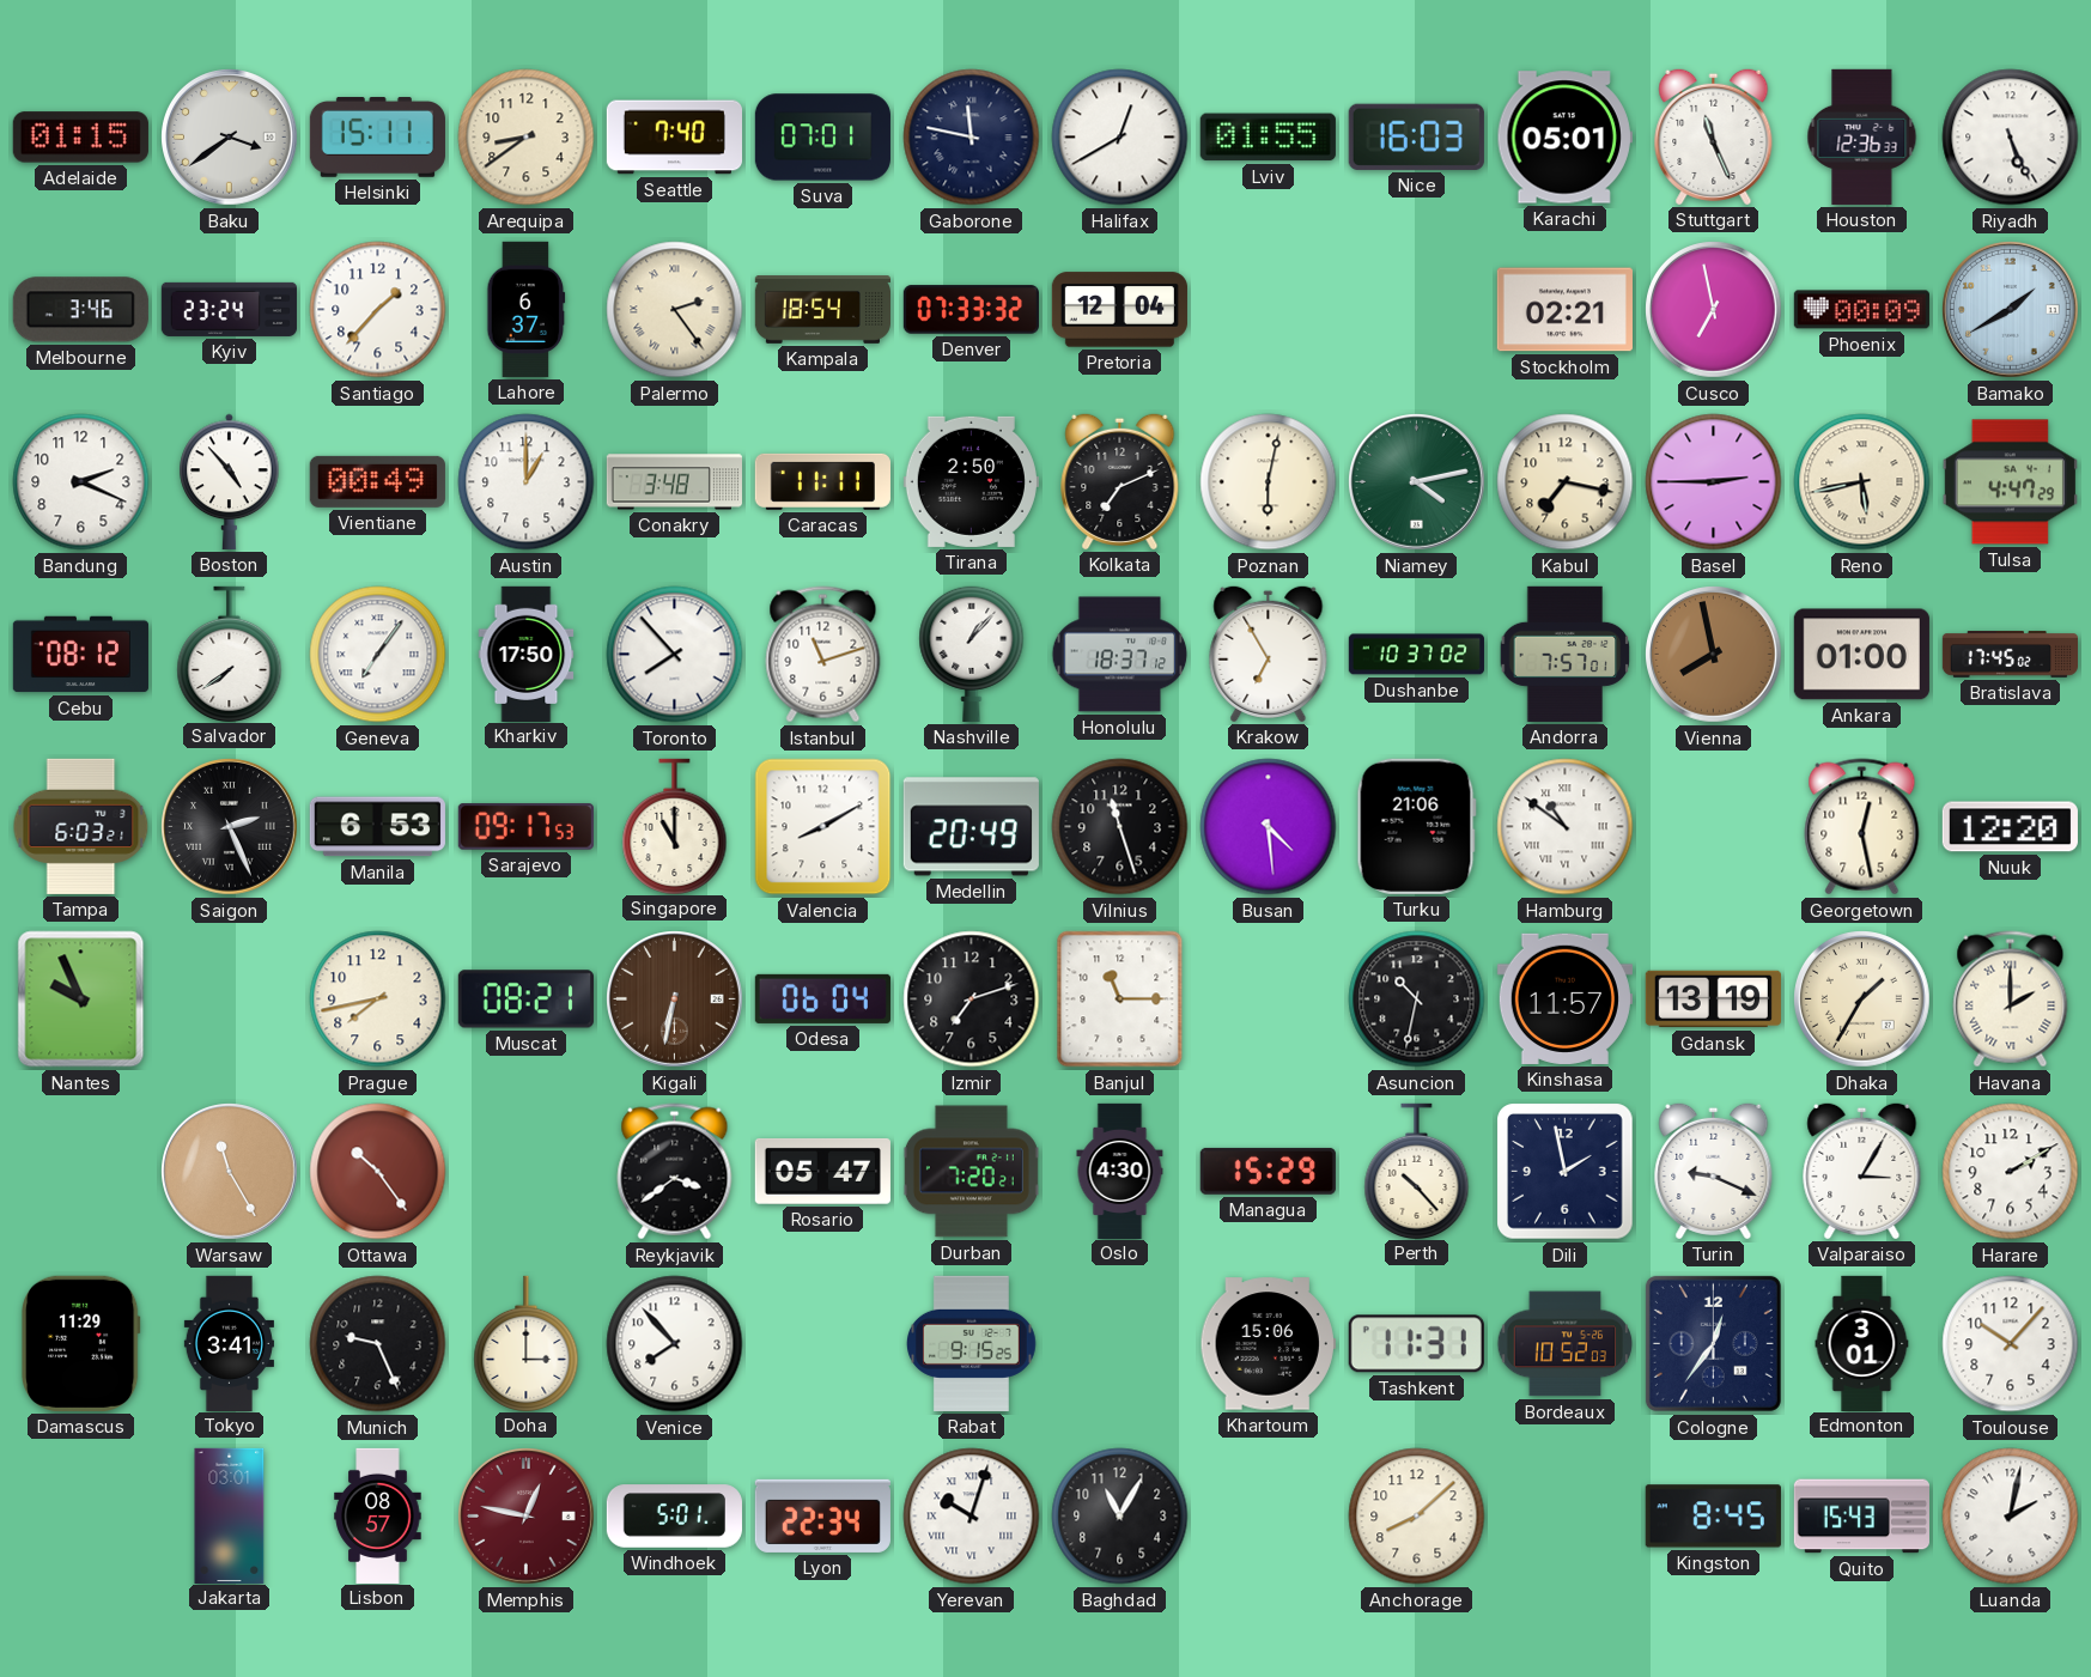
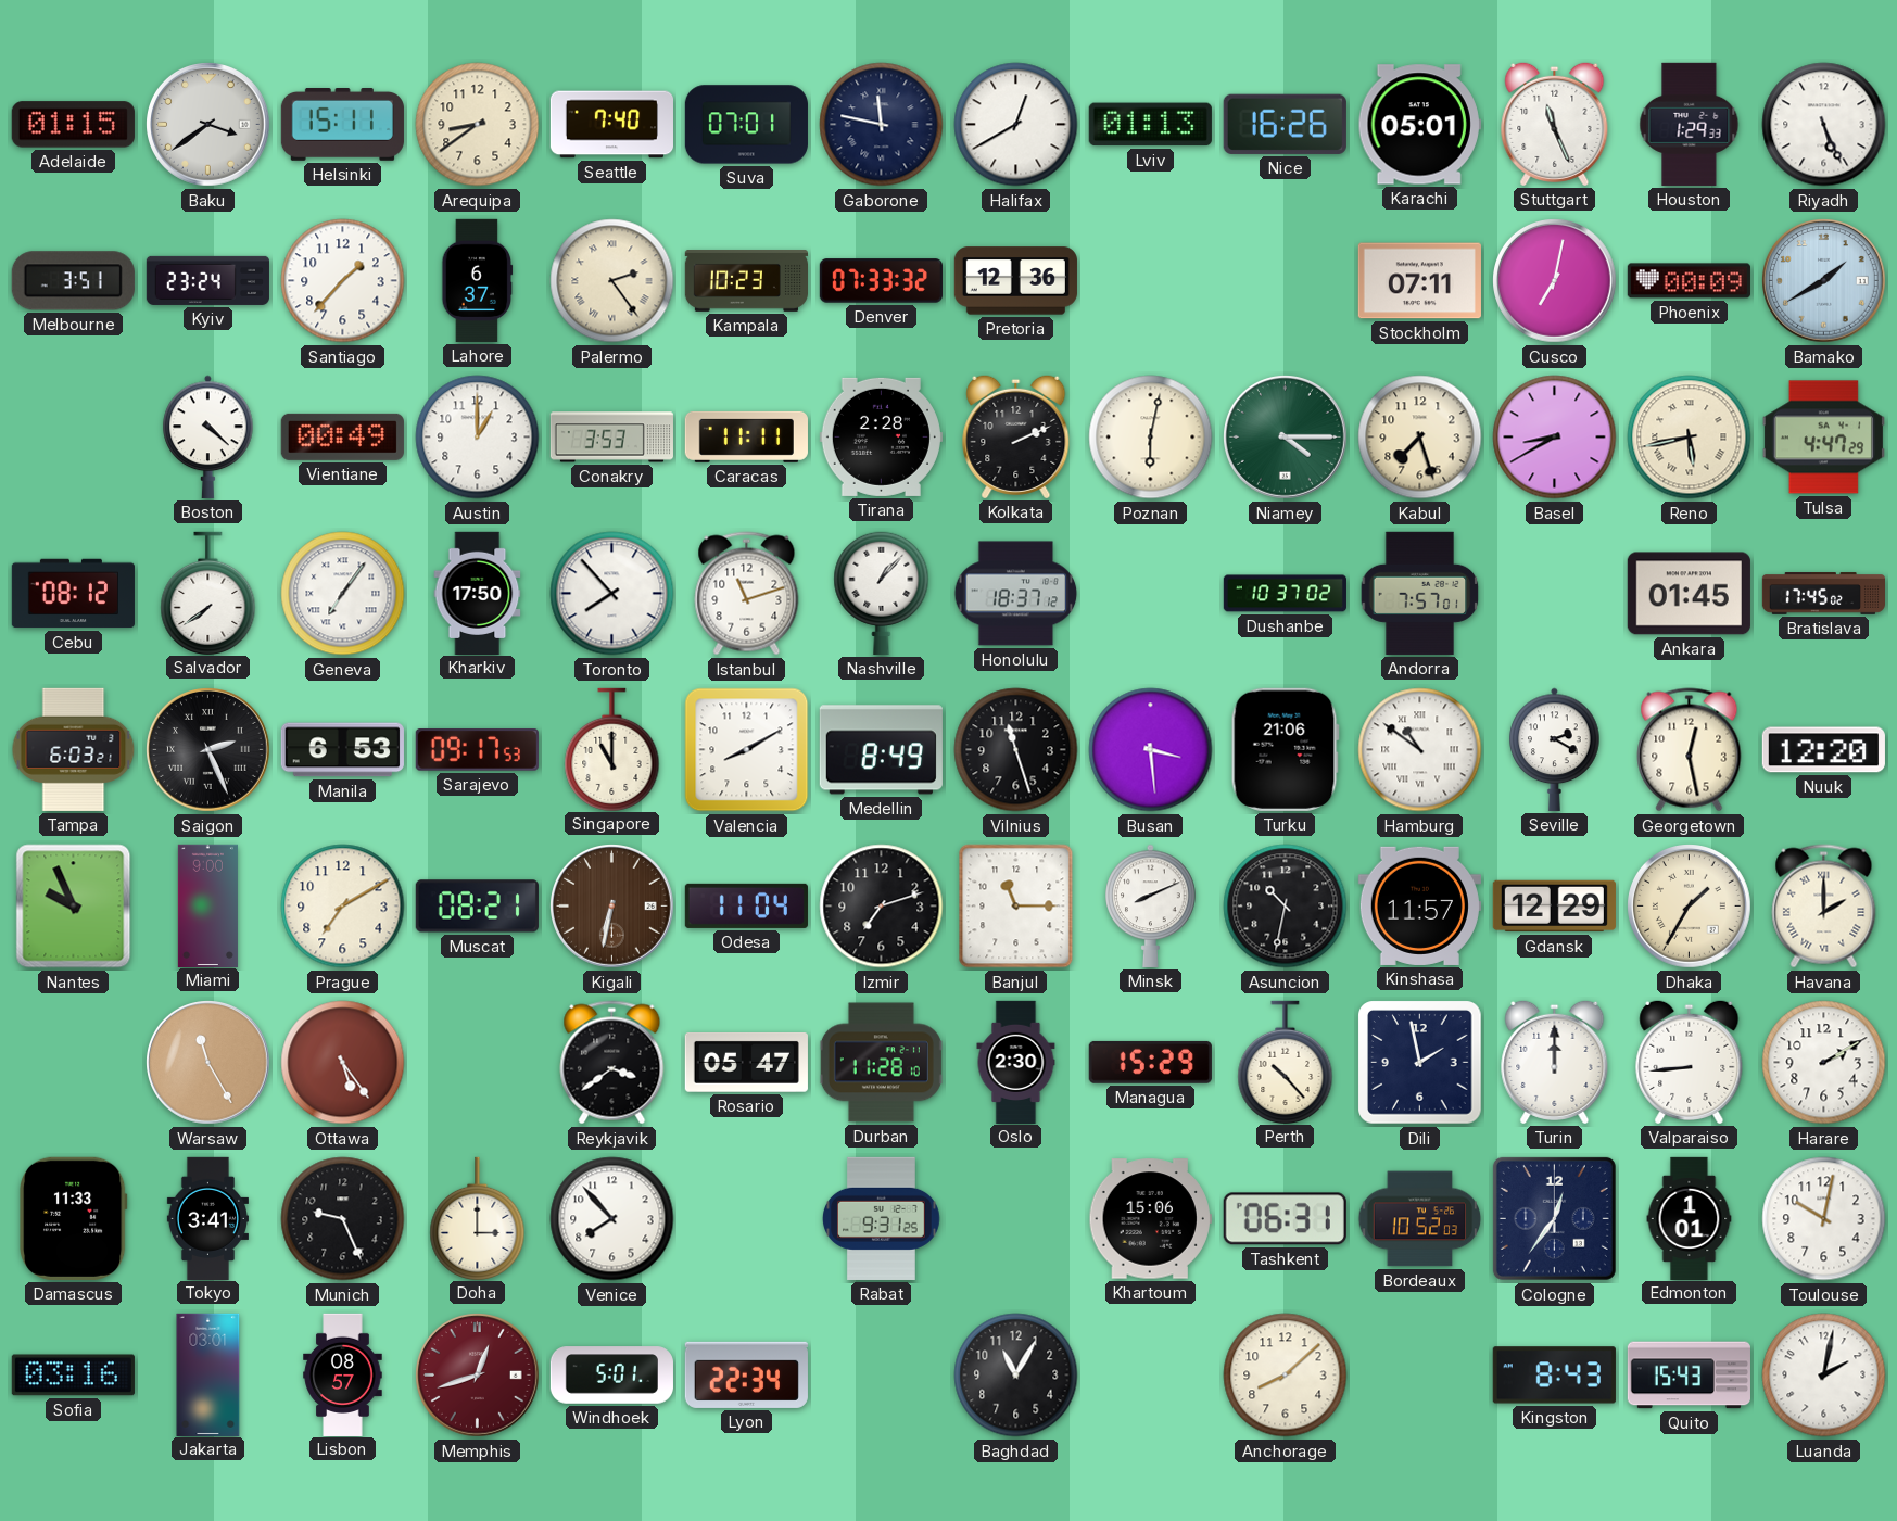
Lviv: 01:55 -> 01:13 (1150, 125)
Nice: 16:03 -> 16:26 (1285, 124)
Houston: 12:36 -> 1:29 (1690, 124)
Melbourne: 3:46 -> 3:51 (73, 281)
Kampala: 18:54 -> 10:23 (746, 281)
Pretoria: 12:04 -> 12:36 (1015, 281)
Stockholm: 02:21 -> 07:11 (1419, 281)
Cusco: 6:58 -> 7:02 (1555, 281)
Bandung: 2:19 -> none (81, 482)
Boston: 4:53 -> 4:22 (208, 436)
Conakry: 3:48 -> 3:53 (611, 438)
Tirana: 2:50 -> 2:28 (881, 436)
Kolkata: 7:11 -> 2:11 (1016, 436)
Niamey: 4:13 -> 4:15 (1286, 438)
Kabul: 7:17 -> 7:27 (1420, 438)
Basel: 2:45 -> 8:40 (1555, 438)
Krakow: 6:55 -> none (1269, 654)
Vienna: 7:58 -> none (1714, 655)
Ankara: 01:00 -> 01:45 (1689, 594)
Medellin: 20:49 -> 8:49 (881, 750)
Busan: 4:29 -> 3:29 (1151, 750)
Seville: none -> 2:20 (1555, 749)
Miami: none -> 9:00 (207, 905)
Prague: 7:43 -> 7:10 (343, 907)
Odesa: 06:04 -> 11:04 (746, 905)
Minsk: none -> 8:11 (1151, 905)
Gdansk: 13:19 -> 12:29 (1554, 907)
Ottawa: 10:24 -> 5:24 (343, 1063)
Durban: 7:20 -> 11:28 (881, 1063)
Oslo: 4:30 -> 2:30 (1016, 1062)
Turin: 9:19 -> 12:00 (1555, 1062)
Valparaiso: 3:05 -> 8:44 (1690, 1062)
Damascus: 11:29 -> 11:33 (73, 1218)
Rabat: 9:15 -> 9:31 (882, 1218)
Tashkent: 11:31 -> 06:31 (1285, 1219)
Edmonton: 3:01 -> 1:01 (1690, 1218)
Toulouse: 10:07 -> 10:02 (1824, 1219)
Sofia: none -> 03:16 (73, 1376)
Memphis: 12:47 -> 12:42 (478, 1376)
Yerevan: 10:03 -> none (972, 1517)
Kingston: 8:45 -> 8:43 (1554, 1376)
